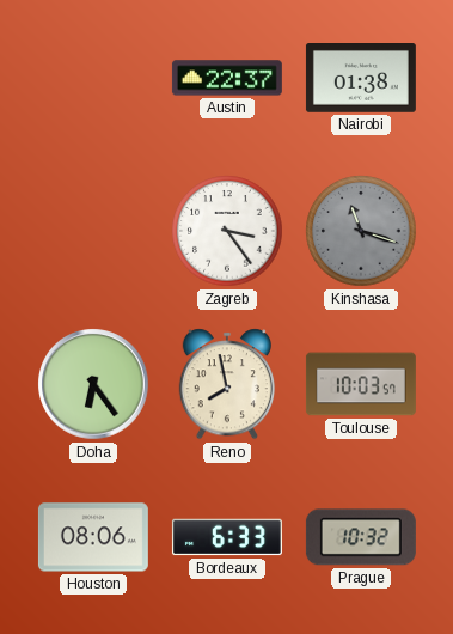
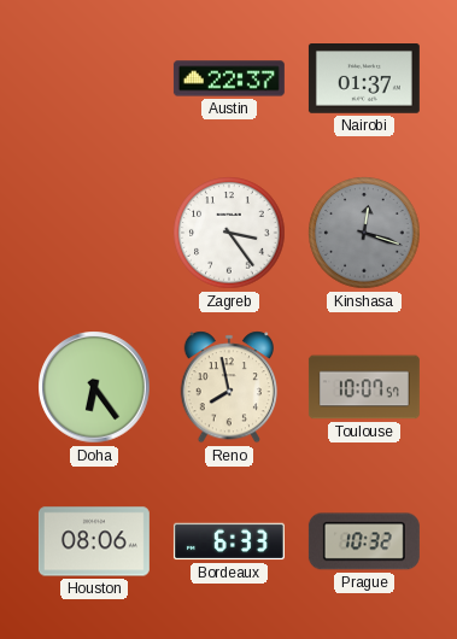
Nairobi: 01:38 -> 01:37 (364, 80)
Kinshasa: 11:18 -> 12:18 (364, 233)
Toulouse: 10:03 -> 10:07 (364, 387)
